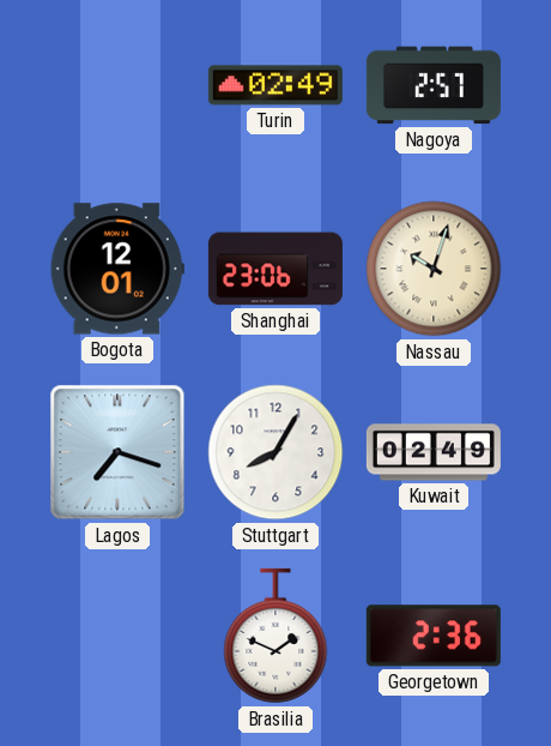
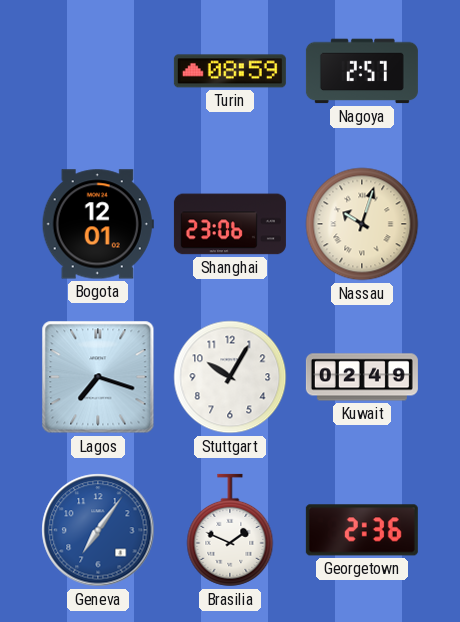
Turin: 02:49 -> 08:59 (230, 71)
Stuttgart: 8:05 -> 10:05 (230, 377)
Geneva: none -> 7:06 (98, 530)
